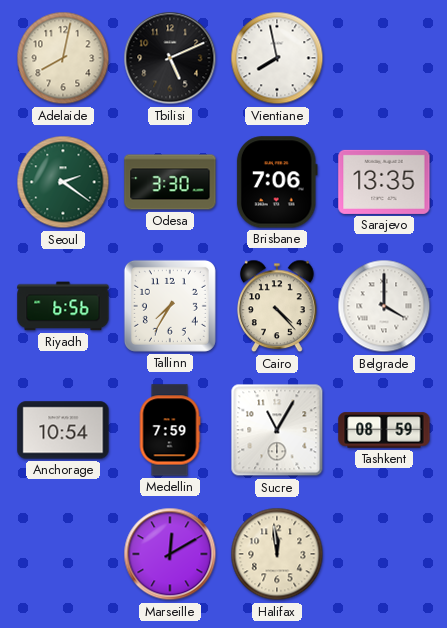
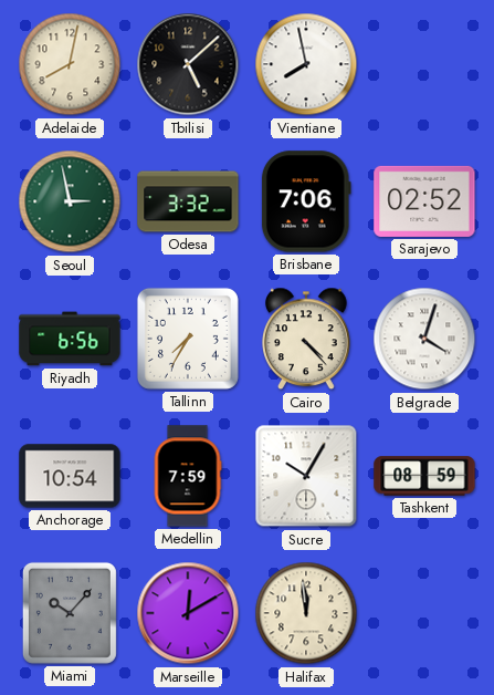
Tbilisi: 5:11 -> 5:08 (188, 64)
Seoul: 2:21 -> 2:58 (70, 201)
Odesa: 3:30 -> 3:32 (188, 201)
Sarajevo: 13:35 -> 02:52 (424, 201)
Belgrade: 4:00 -> 4:03 (424, 339)
Sucre: 11:05 -> 10:05 (306, 476)
Miami: none -> 10:07 (70, 613)
